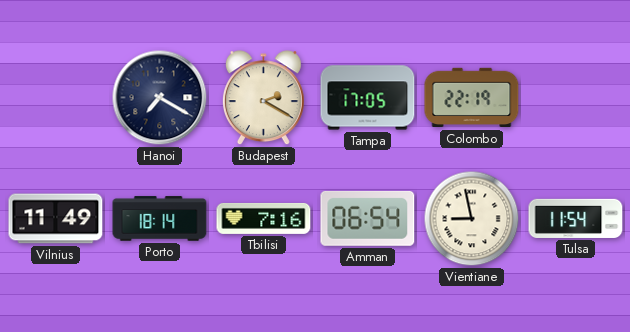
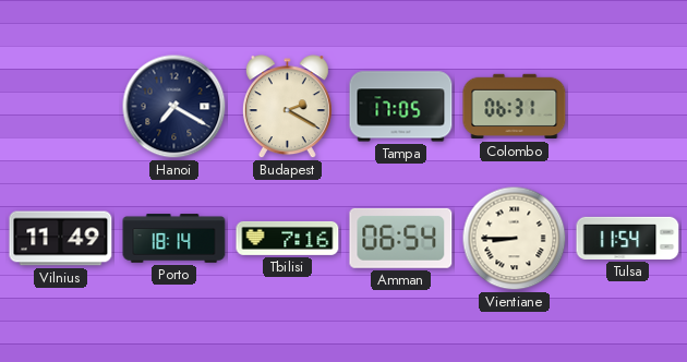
Colombo: 22:19 -> 06:31 (515, 107)
Vientiane: 8:58 -> 8:45 (515, 239)
